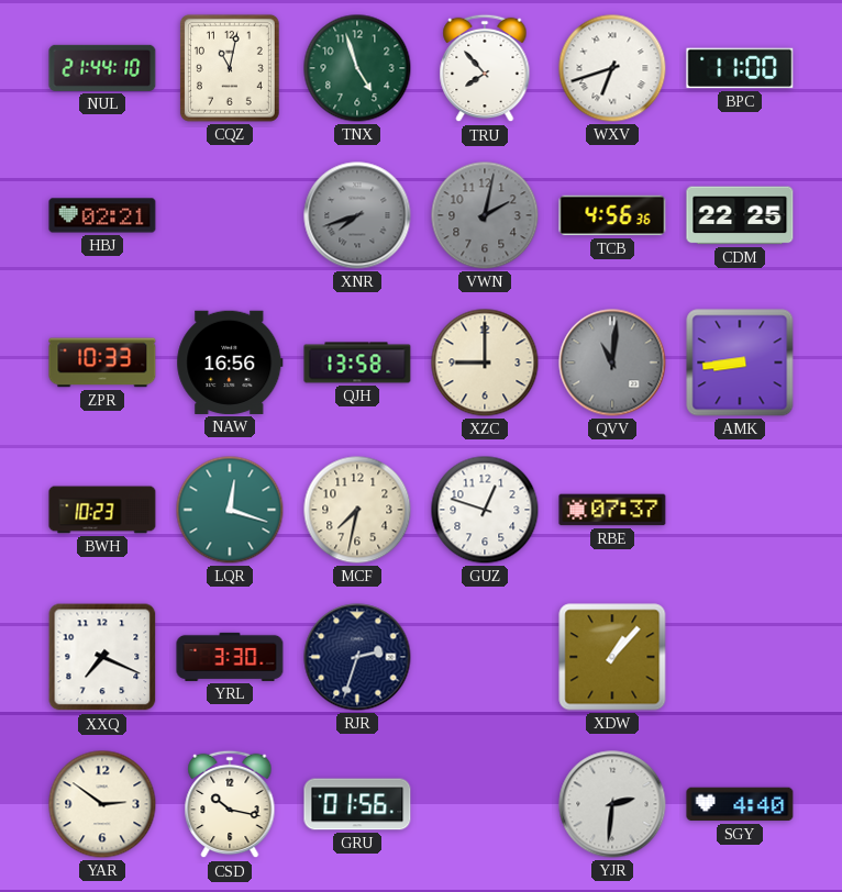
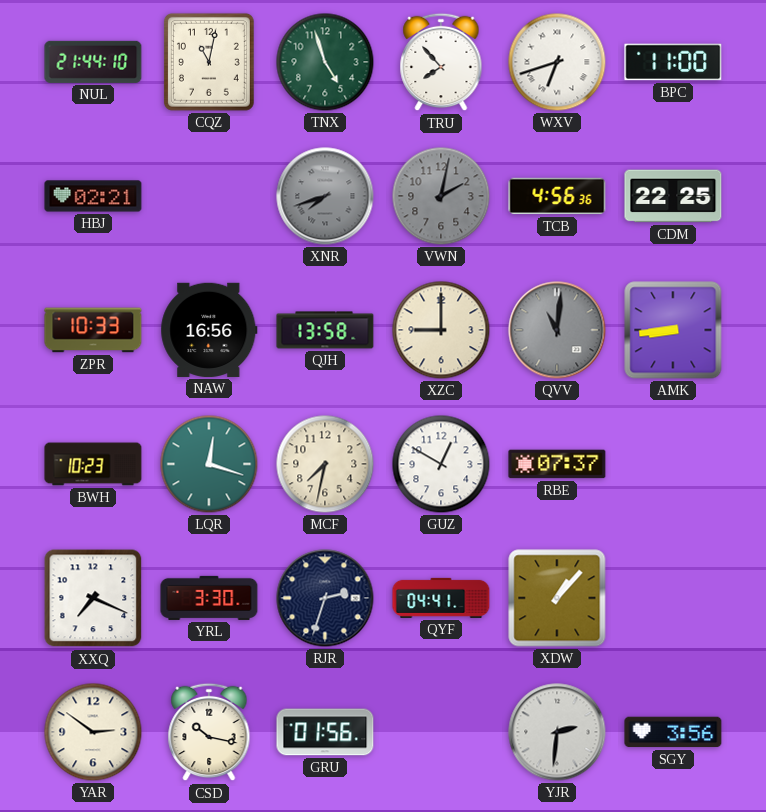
GUZ: 12:48 -> 12:50 (441, 464)
QYF: none -> 04:41 (441, 598)
SGY: 4:40 -> 3:56 (673, 732)
